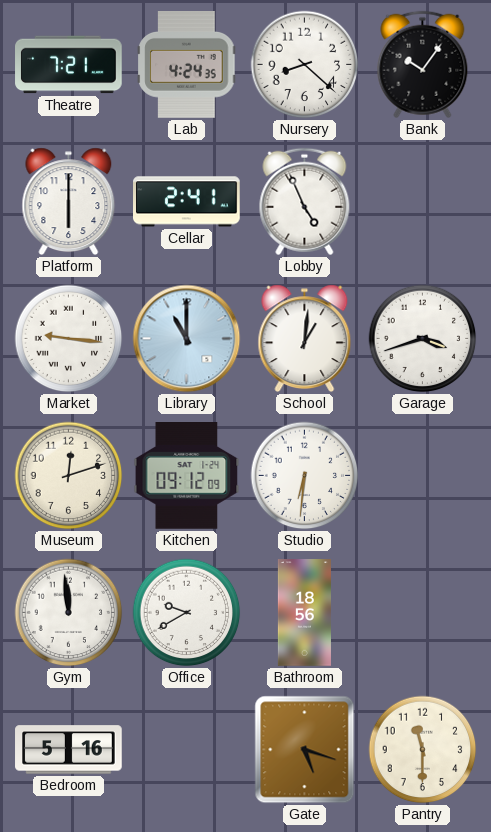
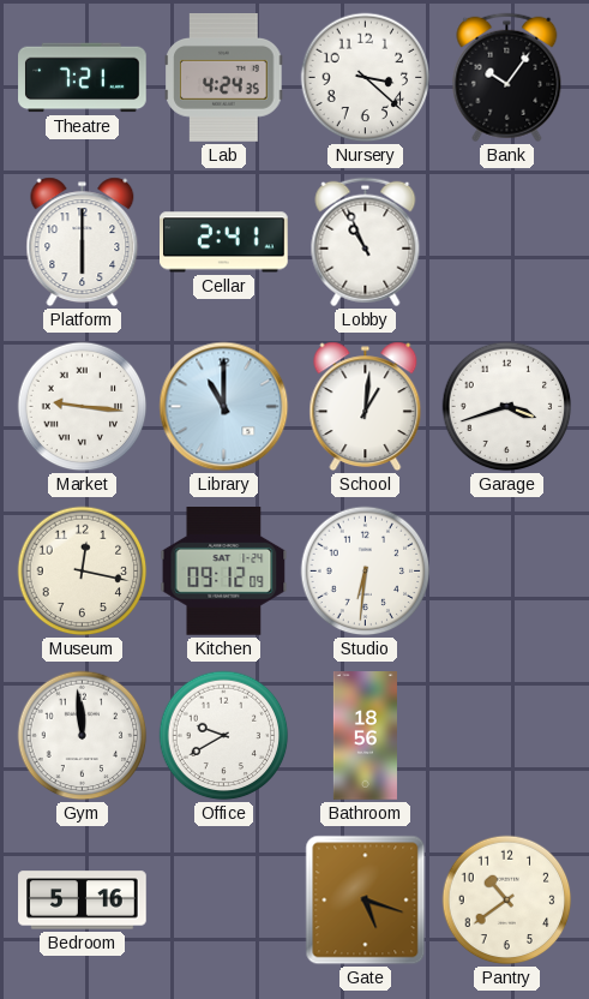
Nursery: 8:22 -> 3:22 (366, 78)
Lobby: 4:56 -> 10:56 (366, 243)
Museum: 12:12 -> 12:17 (83, 572)
Pantry: 11:30 -> 10:39 (507, 901)
